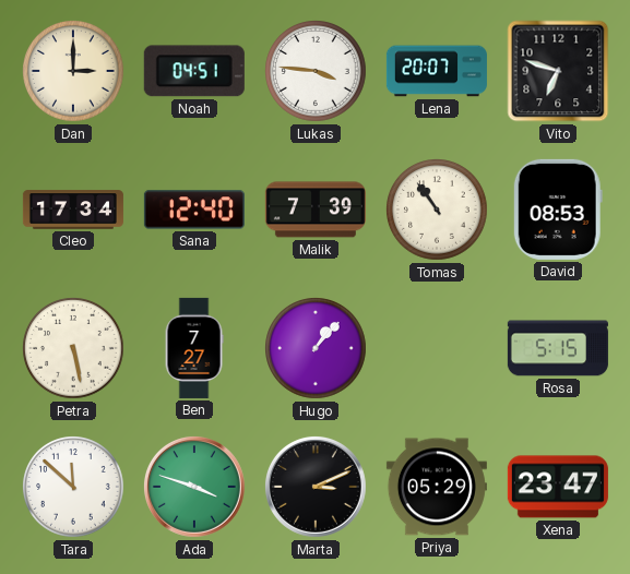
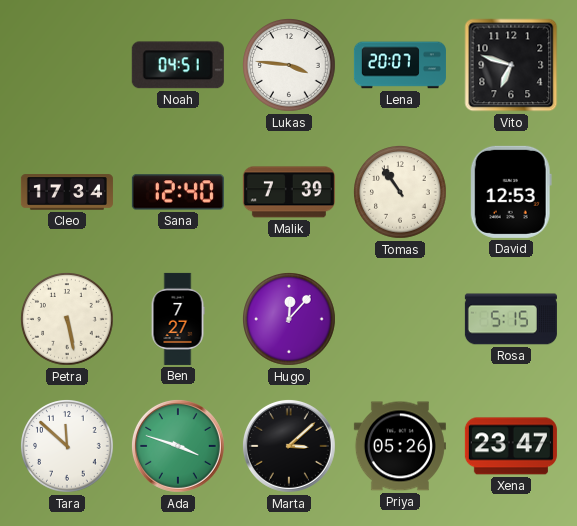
Dan: 3:00 -> none (74, 72)
David: 08:53 -> 12:53 (511, 192)
Hugo: 1:07 -> 12:07 (290, 320)
Marta: 3:11 -> 3:08 (289, 446)
Priya: 05:29 -> 05:26 (400, 446)
